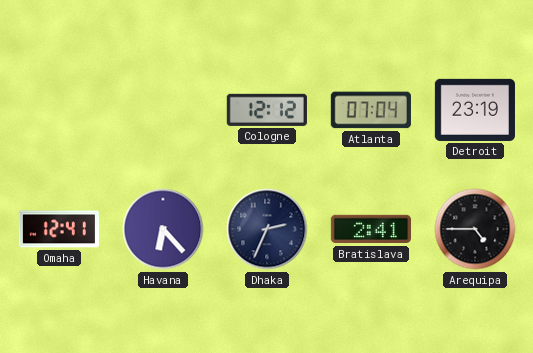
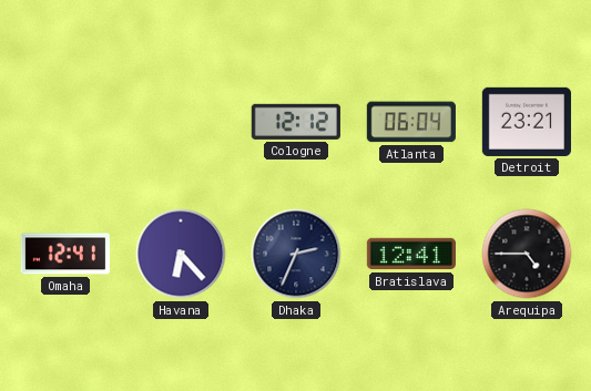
Atlanta: 07:04 -> 06:04 (411, 122)
Detroit: 23:19 -> 23:21 (527, 122)
Bratislava: 2:41 -> 12:41 (411, 254)
